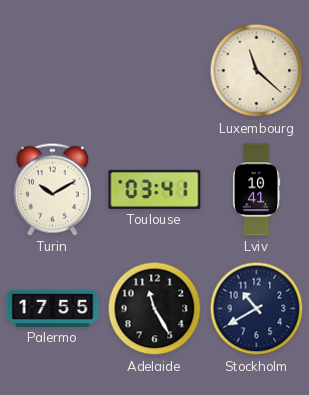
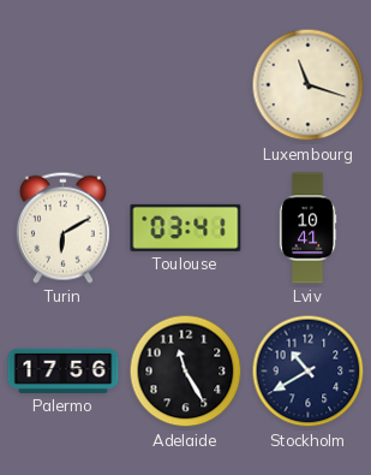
Luxembourg: 11:22 -> 11:18 (309, 85)
Turin: 10:10 -> 6:10 (62, 227)
Palermo: 17:55 -> 17:56 (64, 370)
